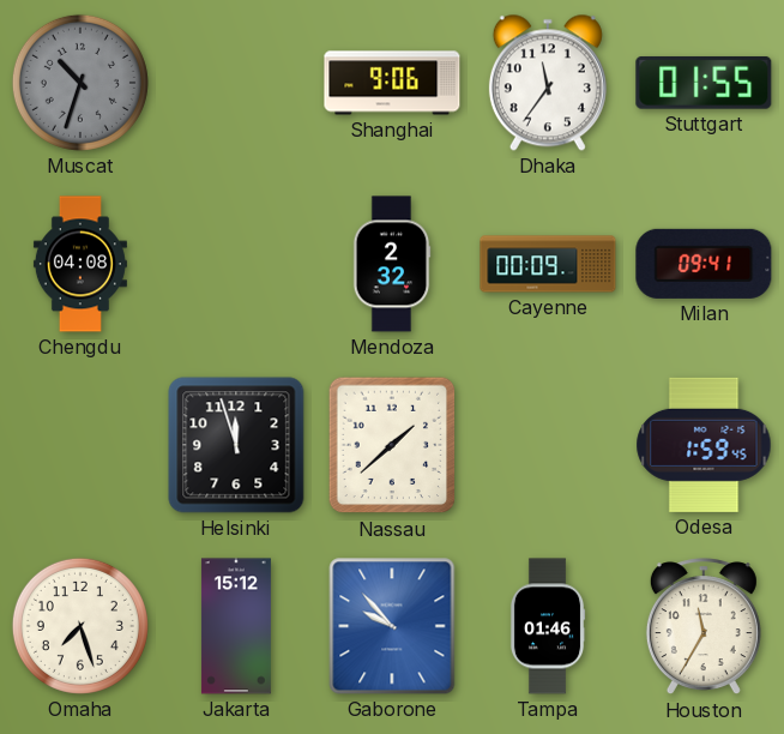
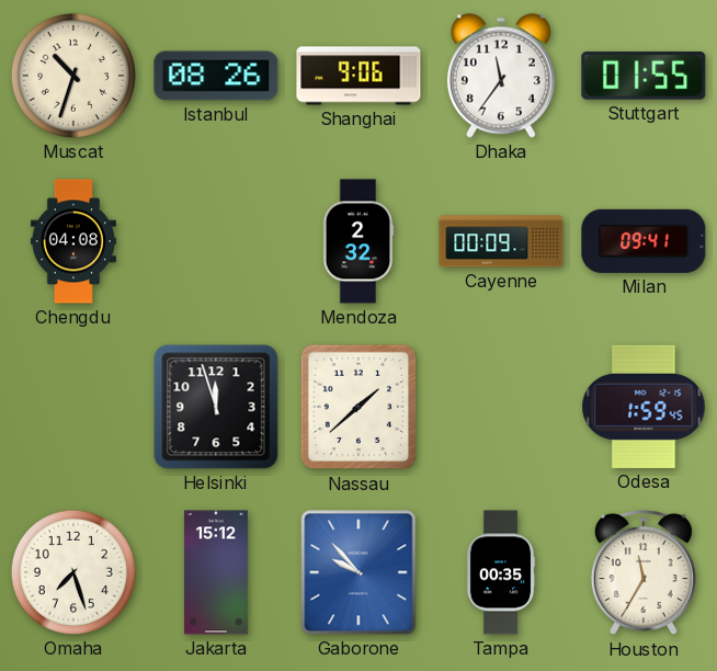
Muscat dial: grey -> cream (73, 76)
Istanbul: none -> 08:26 (216, 76)
Tampa: 01:46 -> 00:35 (501, 572)
